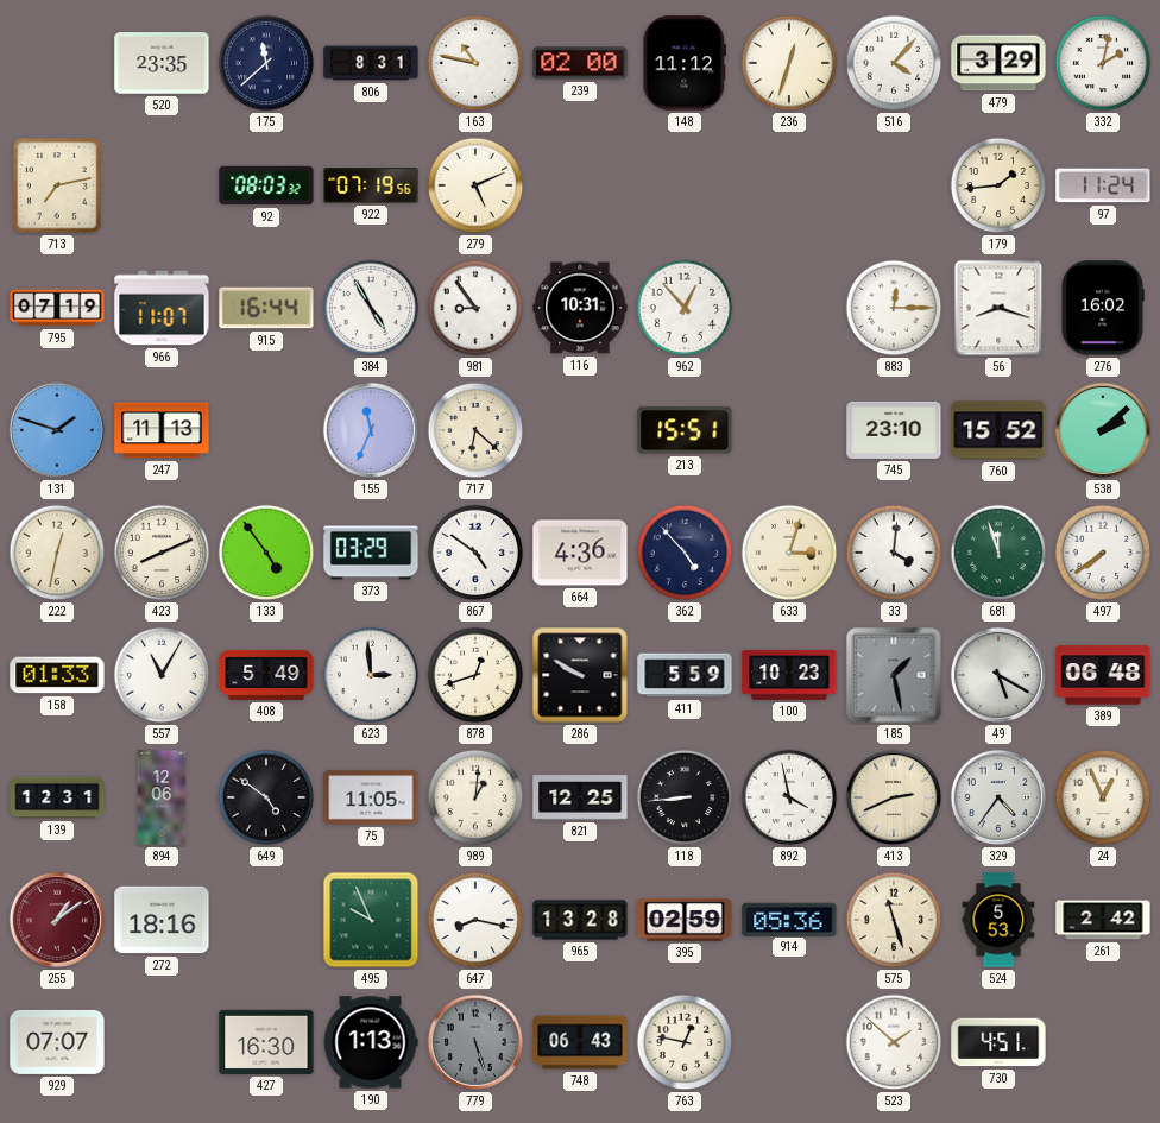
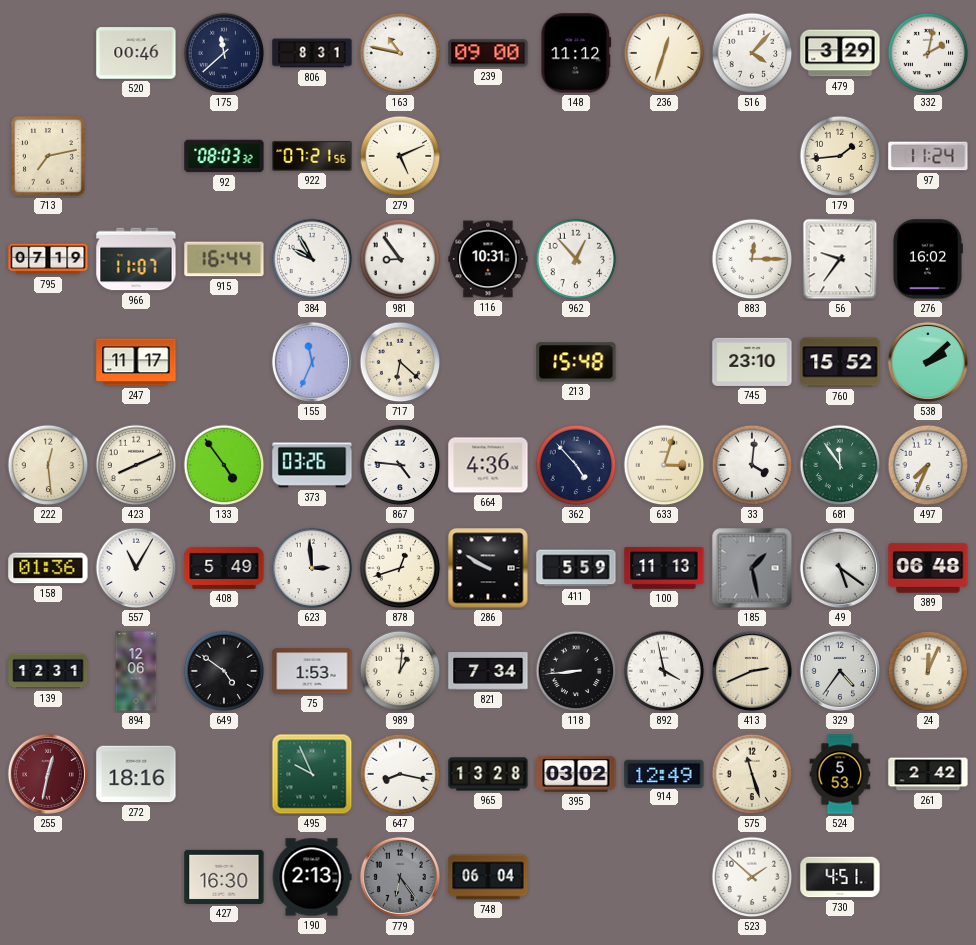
520: 23:35 -> 00:46 (136, 53)
239: 02:00 -> 09:00 (488, 53)
922: 07:19 -> 07:21 (312, 156)
384: 4:55 -> 9:55 (312, 259)
56: 8:18 -> 9:36 (840, 259)
131: 1:48 -> none (57, 430)
247: 11:13 -> 11:17 (136, 362)
213: 15:51 -> 15:48 (576, 362)
222: 12:32 -> 12:29 (48, 465)
373: 03:29 -> 03:26 (312, 465)
867: 4:51 -> 4:46 (400, 465)
681: 11:57 -> 11:54 (840, 465)
497: 7:39 -> 7:34 (928, 465)
158: 01:33 -> 01:36 (48, 568)
100: 10:23 -> 11:13 (664, 568)
49: 5:20 -> 5:21 (840, 568)
75: 11:05 -> 1:53 (312, 671)
821: 12:25 -> 7:34 (488, 671)
24: 12:56 -> 12:04 (928, 671)
255: 1:09 -> 12:32 (48, 774)
395: 02:59 -> 03:02 (576, 774)
914: 05:36 -> 12:49 (664, 773)
929: 07:07 -> none (57, 1042)
190: 1:13 -> 2:13 (312, 877)
779: 5:27 -> 6:24 (400, 877)
748: 06:43 -> 06:04 (488, 877)
763: 12:47 -> none (685, 1042)
